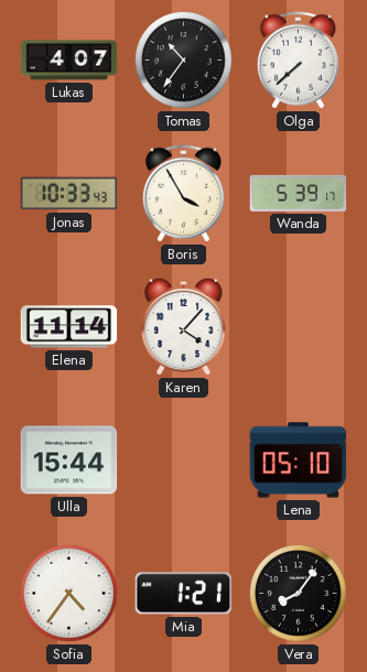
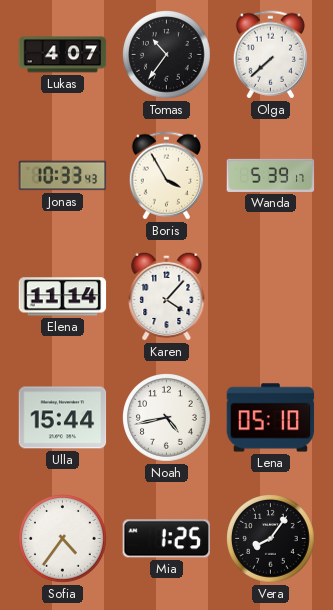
Noah: none -> 4:43 (167, 418)
Mia: 1:21 -> 1:25 (166, 539)
